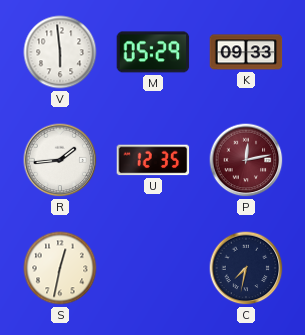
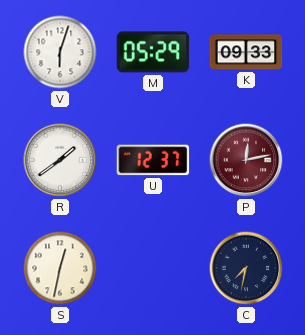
V: 5:59 -> 6:03 (60, 52)
R: 1:44 -> 1:39 (60, 160)
U: 12:35 -> 12:37 (153, 160)
